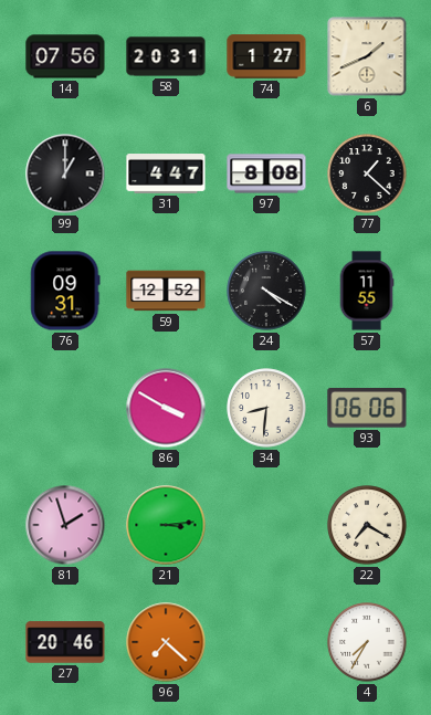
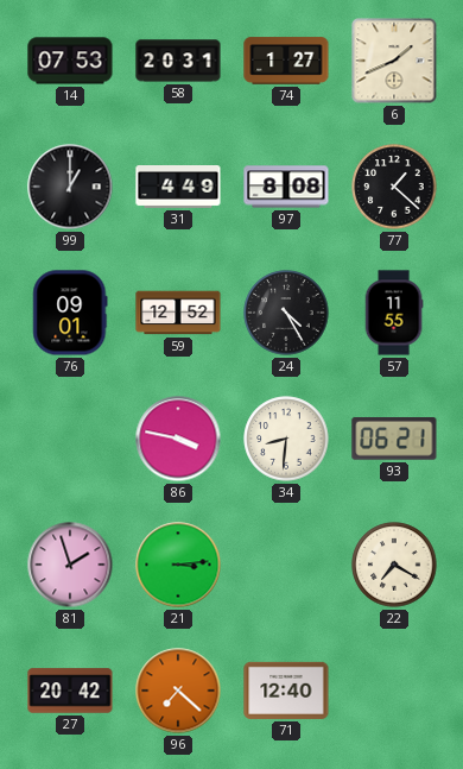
14: 07:56 -> 07:53 (70, 61)
31: 4:47 -> 4:49 (178, 188)
76: 09:31 -> 09:01 (70, 313)
24: 4:20 -> 4:25 (286, 313)
86: 3:50 -> 3:47 (178, 439)
93: 06:06 -> 06:21 (394, 440)
27: 20:46 -> 20:42 (70, 691)
71: none -> 12:40 (286, 691)
4: 7:35 -> none (367, 642)
